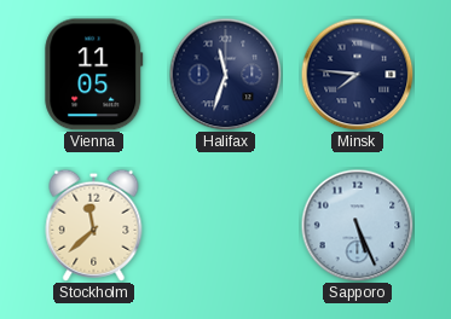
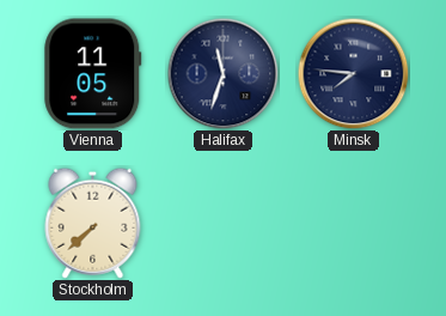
Stockholm: 11:38 -> 7:38 (93, 223)
Sapporo: 5:26 -> none (357, 225)
